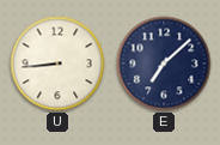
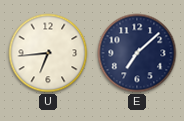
U: 8:44 -> 6:44 (48, 53)
